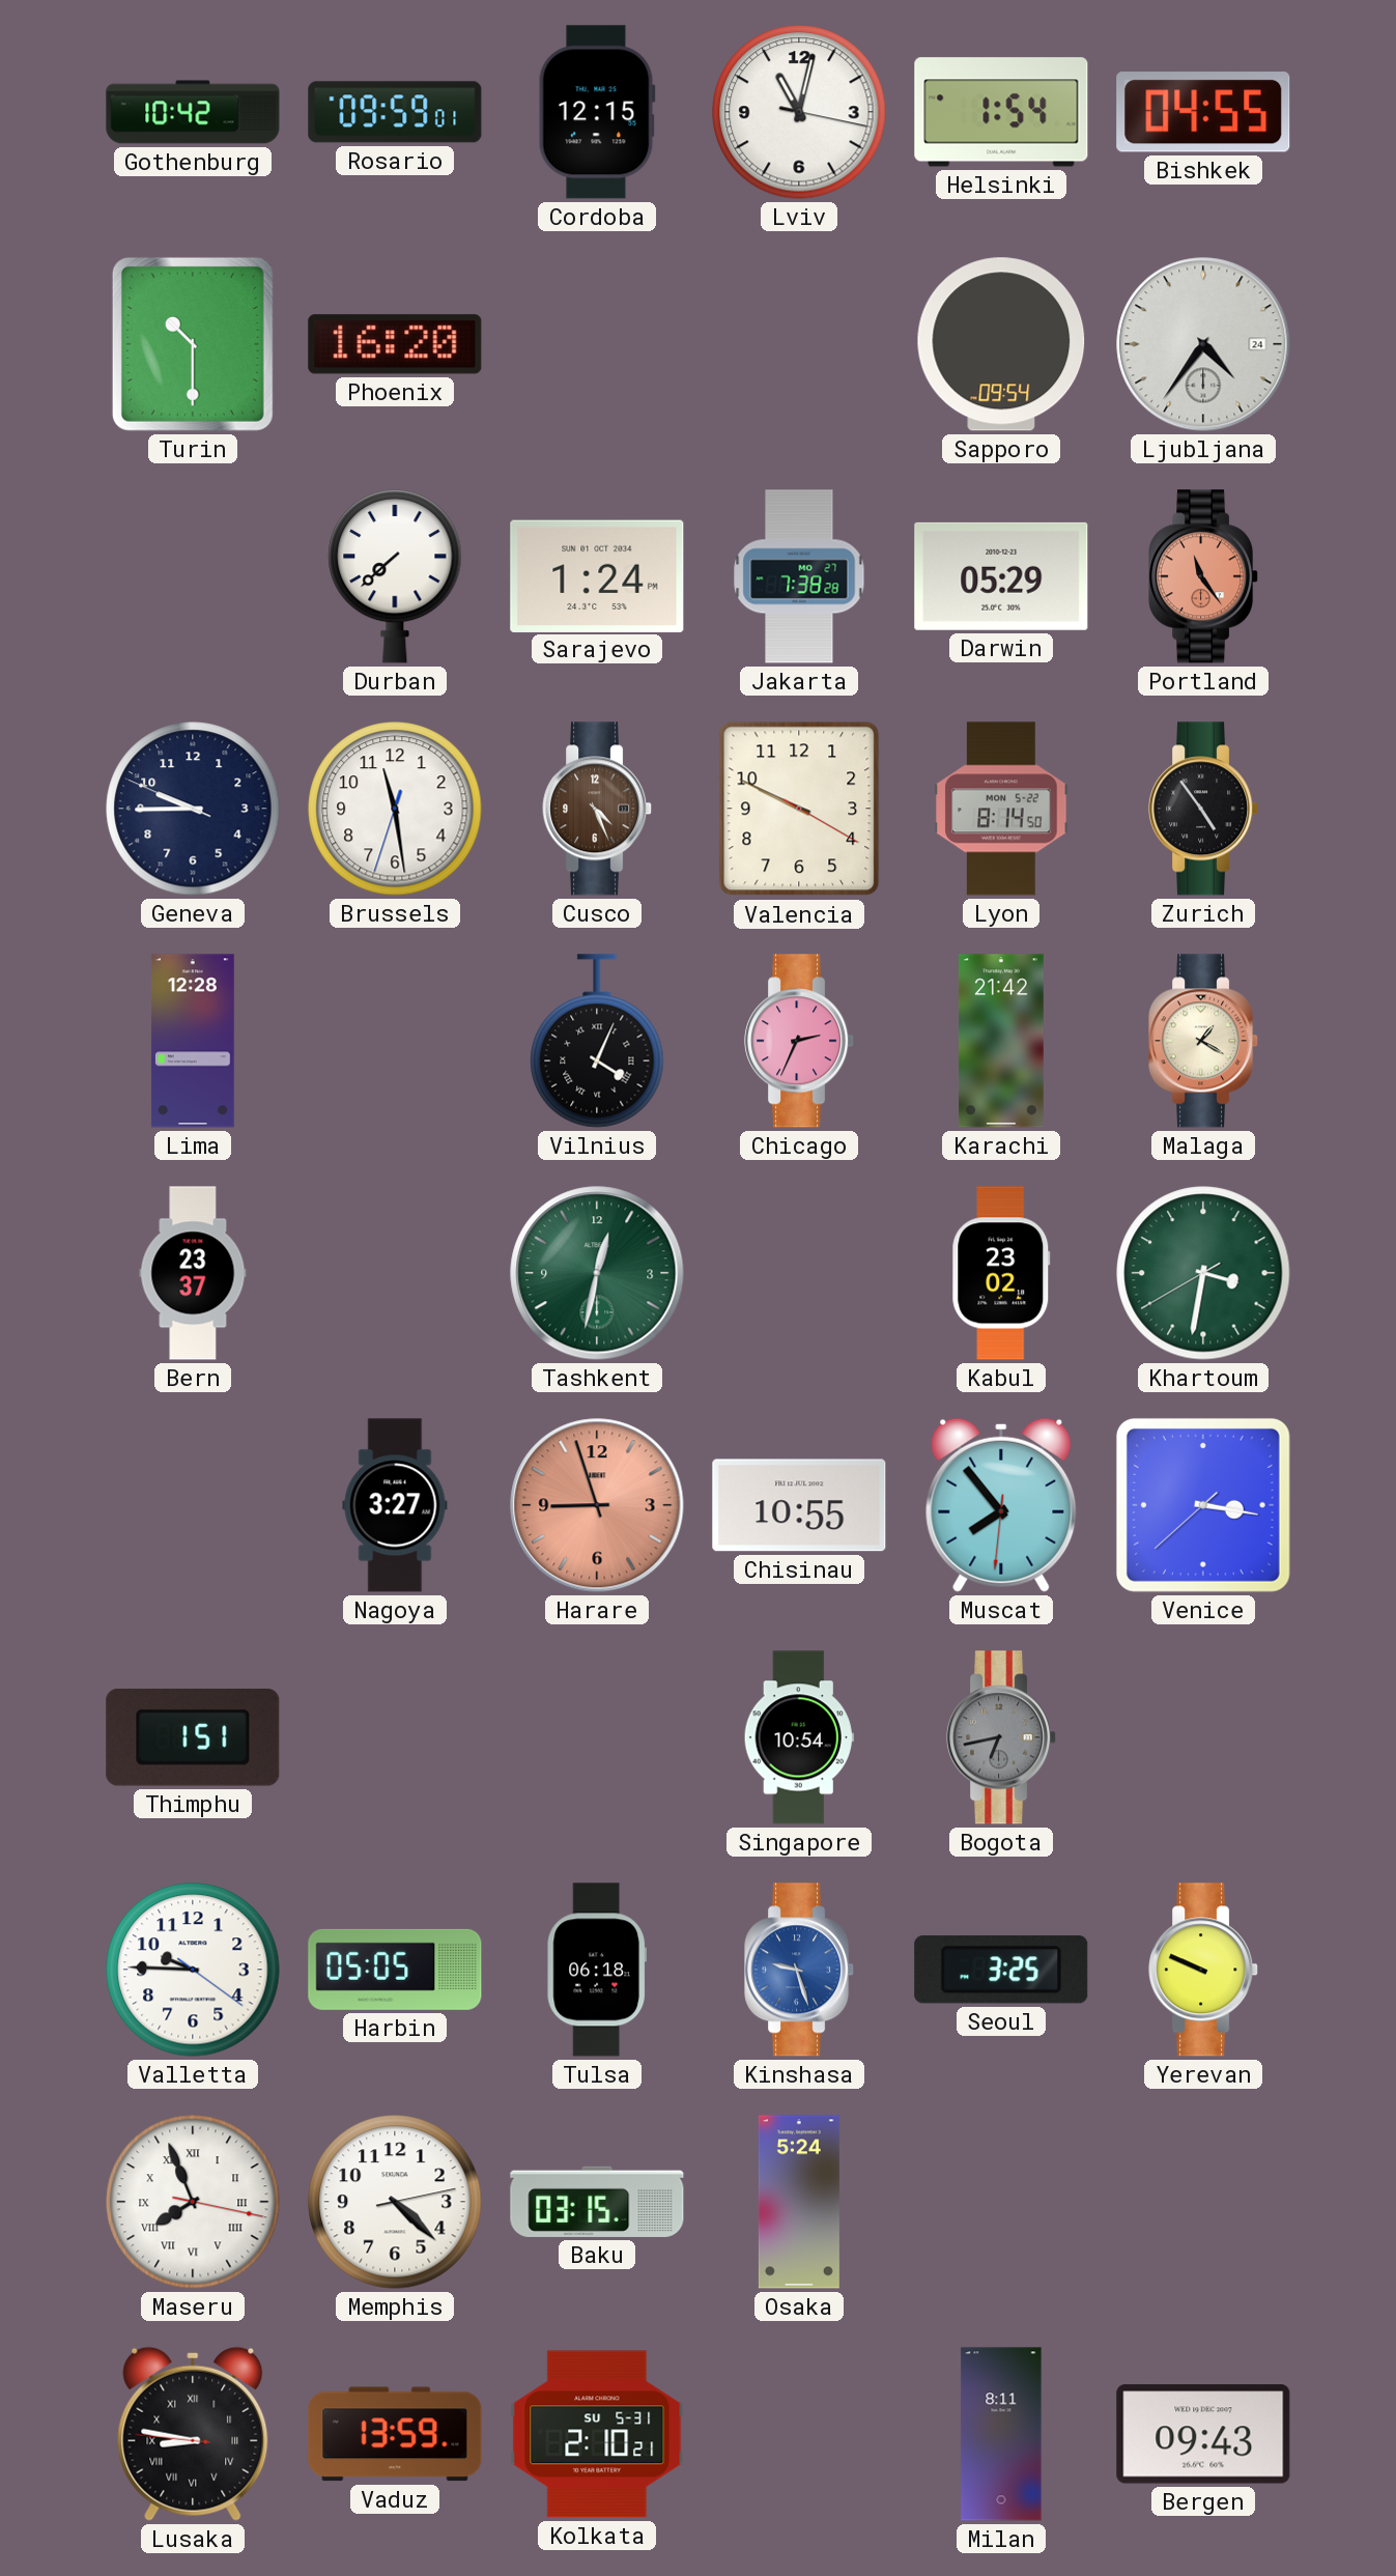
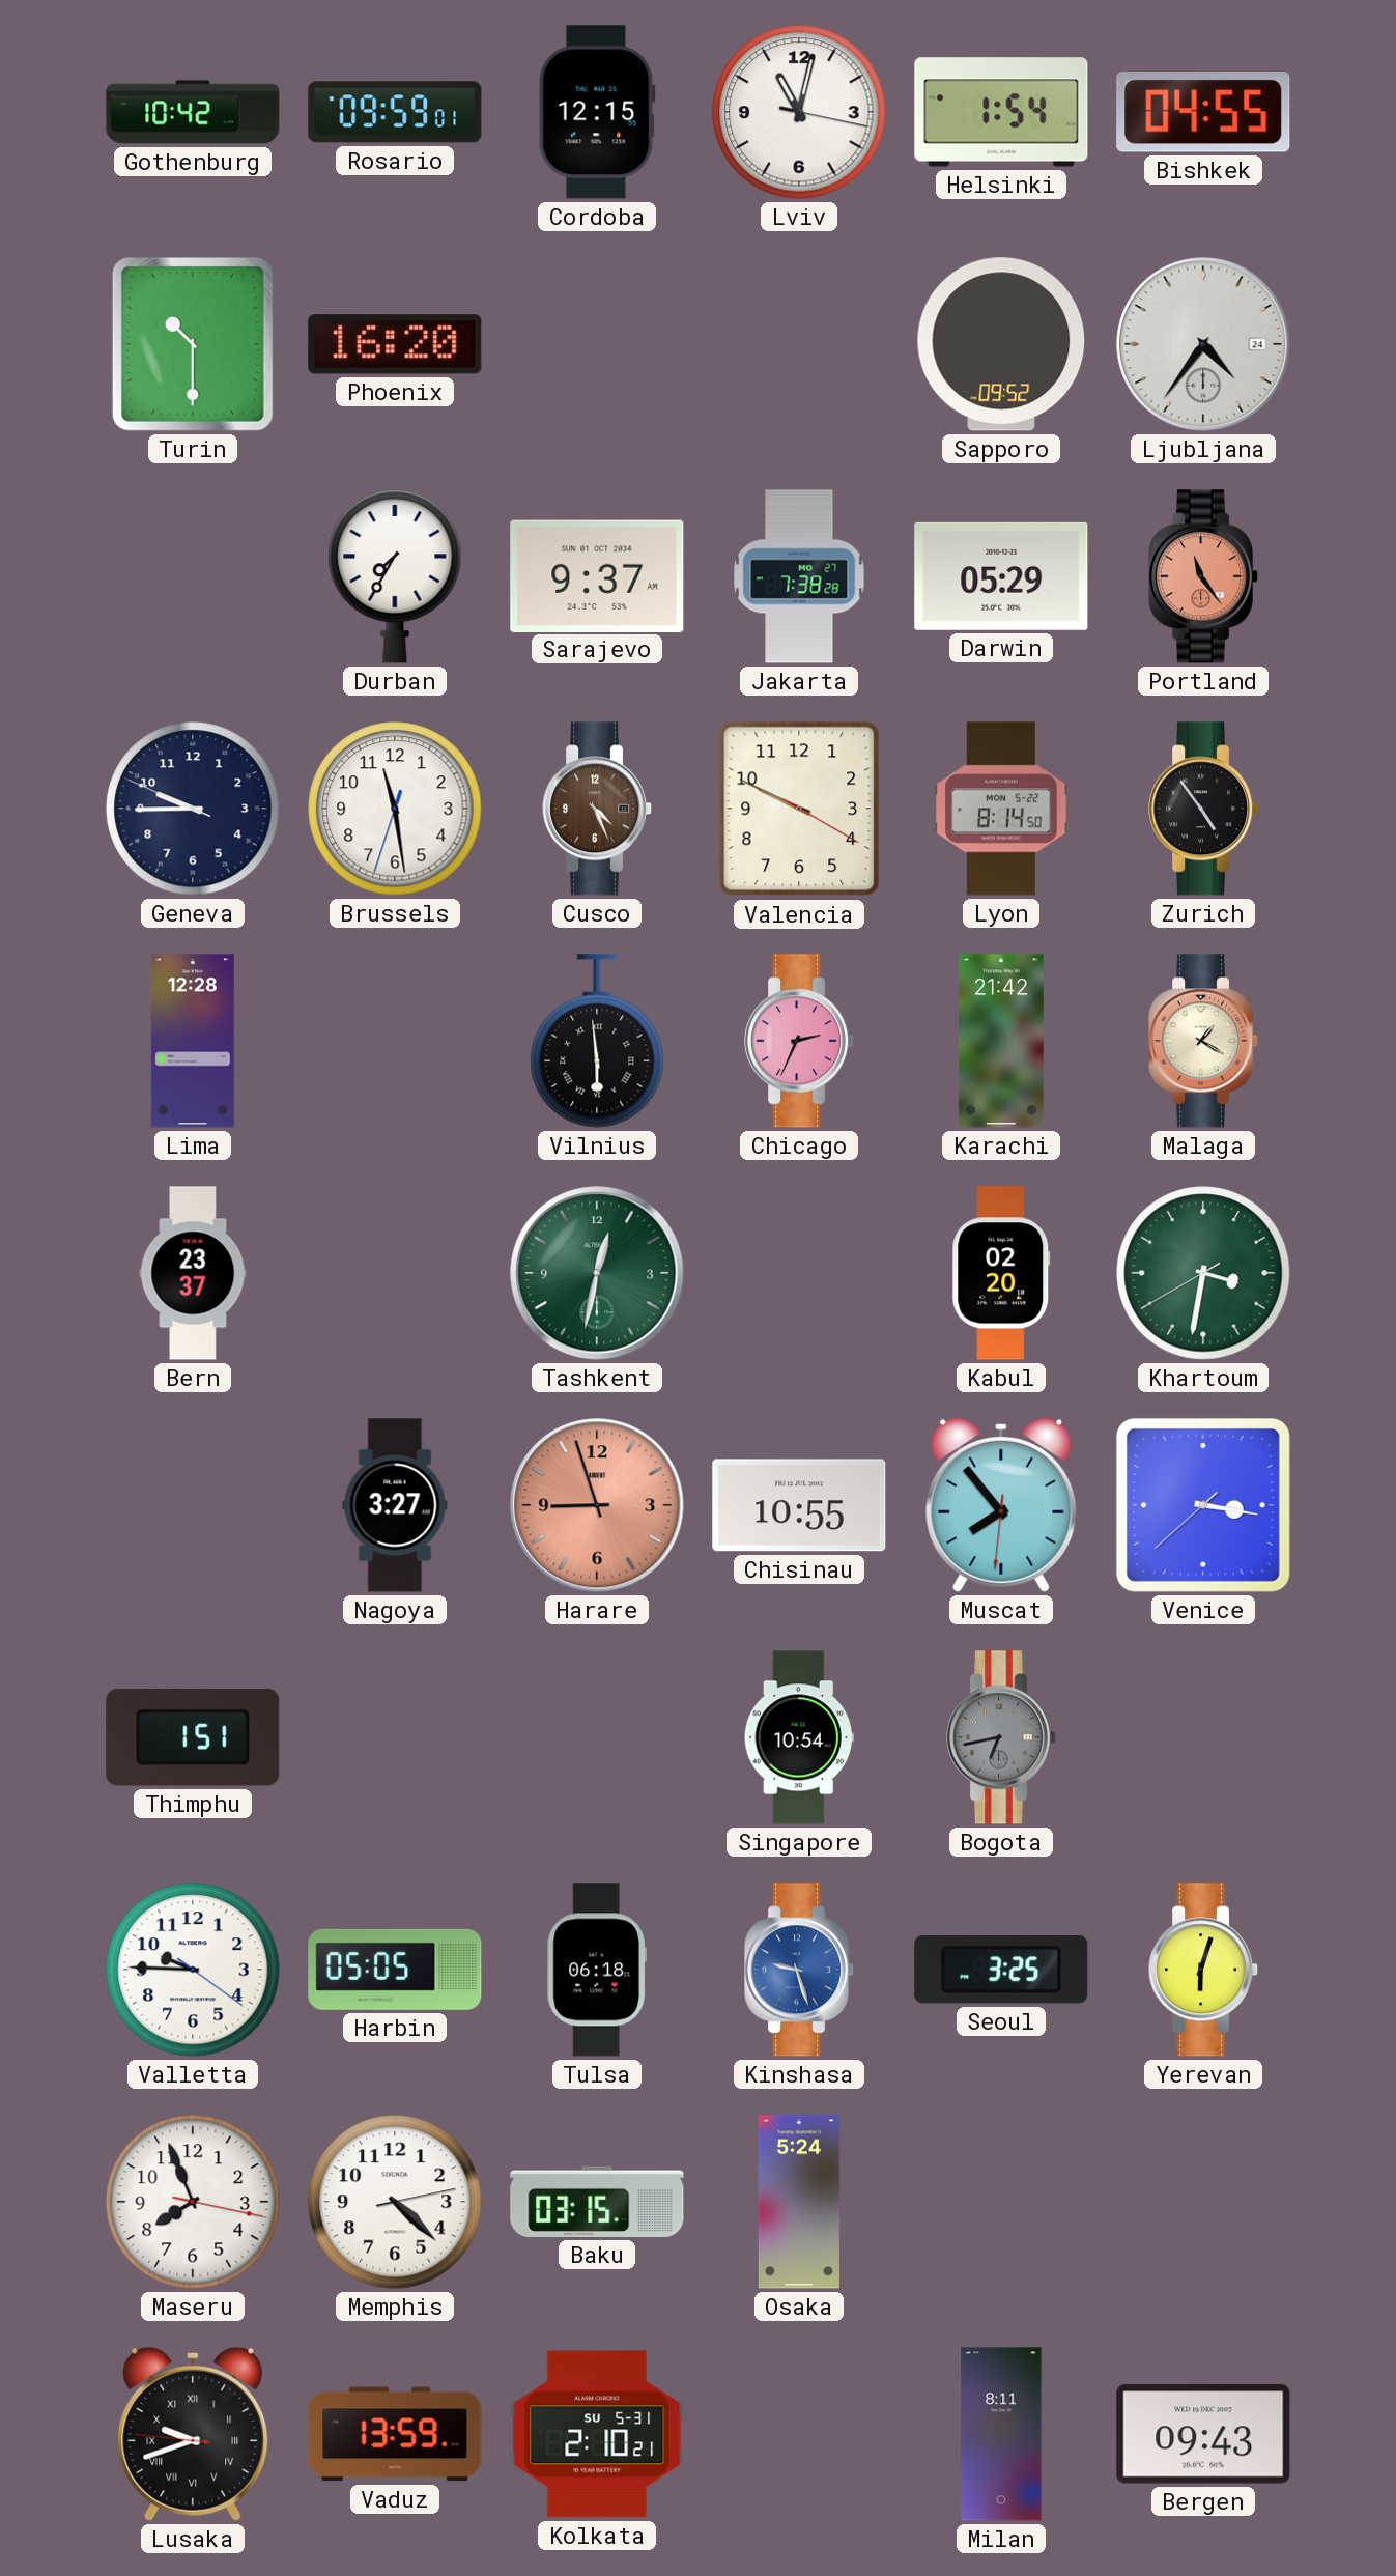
Sapporo: 09:54 -> 09:52 (1001, 344)
Durban: 7:38 -> 7:35 (395, 576)
Sarajevo: 1:24 -> 9:37 (597, 575)
Vilnius: 4:04 -> 5:59 (597, 1041)
Kabul: 23:02 -> 02:20 (1001, 1273)
Yerevan: 9:49 -> 6:03 (1204, 1970)
Maseru numerals: Roman -> Arabic (193, 2202)
Lusaka: 8:46 -> 9:41 (193, 2434)
